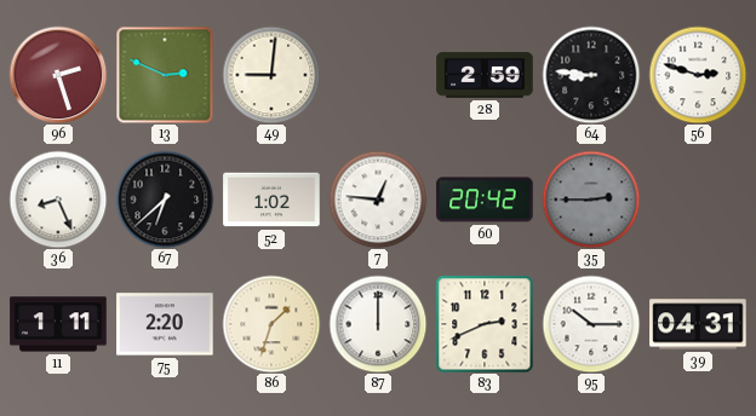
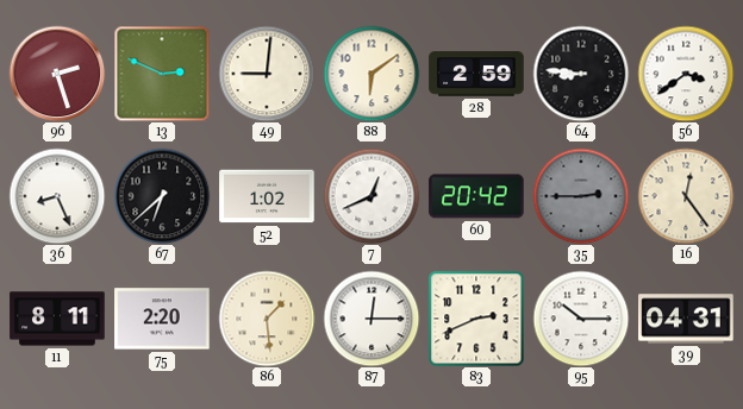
88: none -> 6:09 (371, 74)
56: 2:48 -> 3:39 (686, 74)
7: 12:46 -> 12:41 (371, 196)
16: none -> 12:24 (686, 196)
11: 1:11 -> 8:11 (57, 319)
86: 1:33 -> 1:29 (267, 319)
87: 12:00 -> 12:15 (371, 319)
